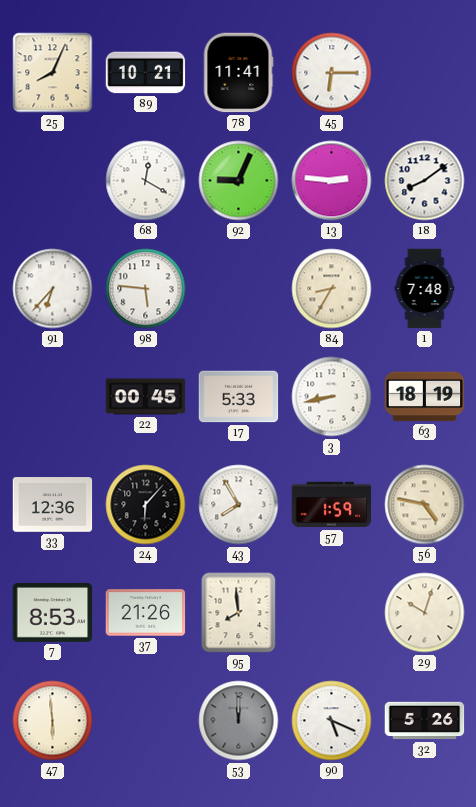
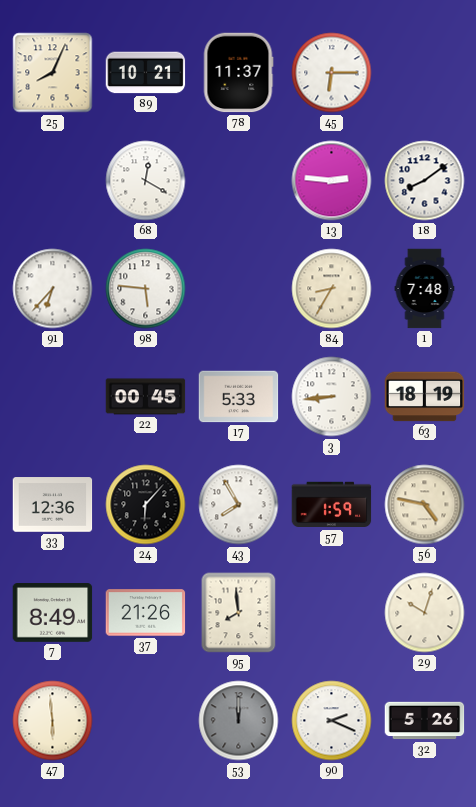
78: 11:41 -> 11:37 (238, 73)
92: 9:04 -> none (239, 181)
3: 8:43 -> 8:44 (332, 397)
7: 8:53 -> 8:49 (53, 613)
90: 5:19 -> 2:19 (332, 721)
